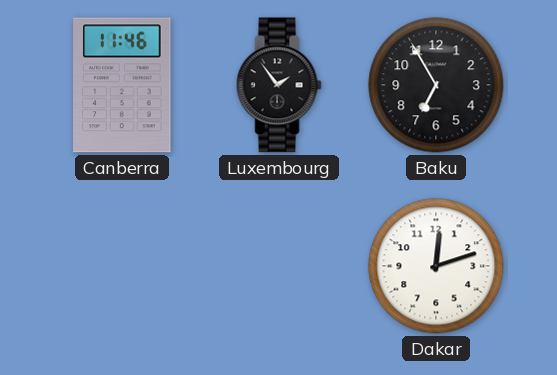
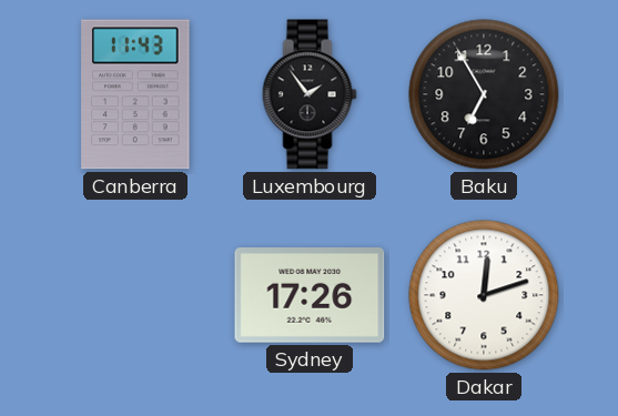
Canberra: 11:46 -> 11:43 (135, 94)
Sydney: none -> 17:26 (310, 296)
